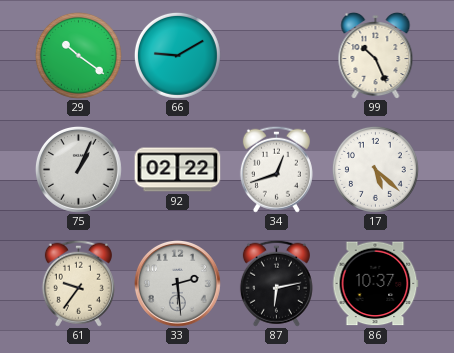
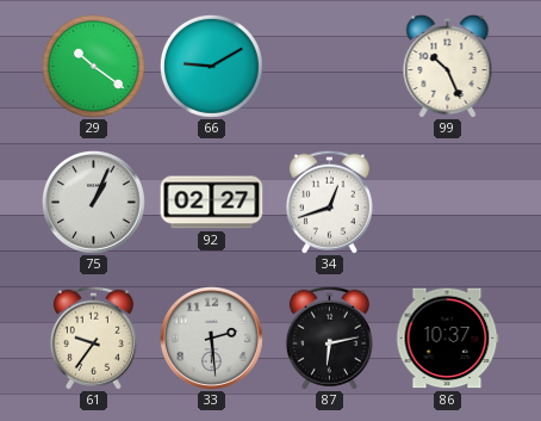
92: 02:22 -> 02:27 (212, 203)
17: 5:22 -> none (375, 169)
